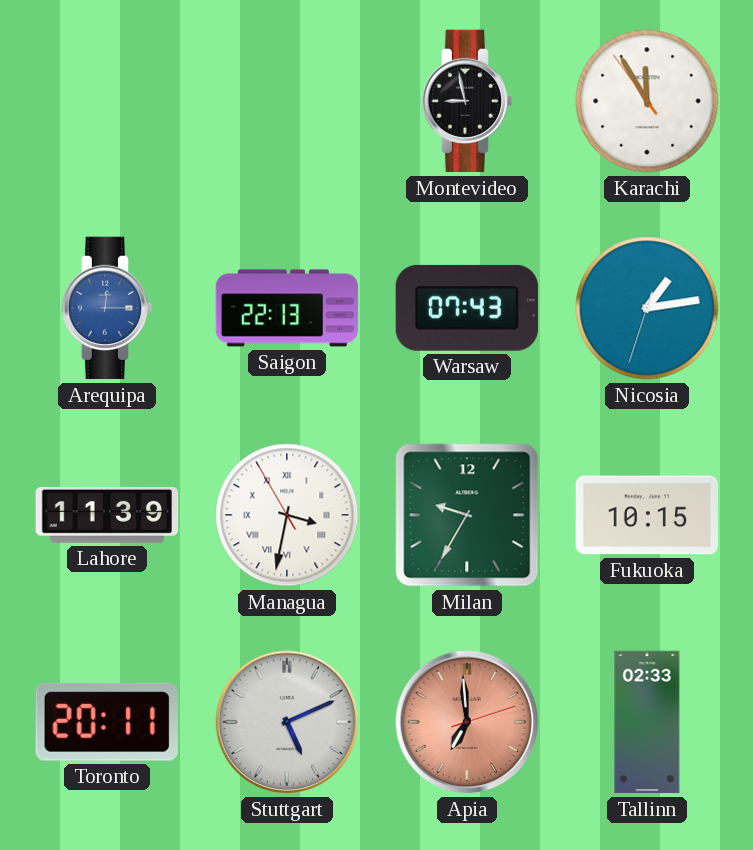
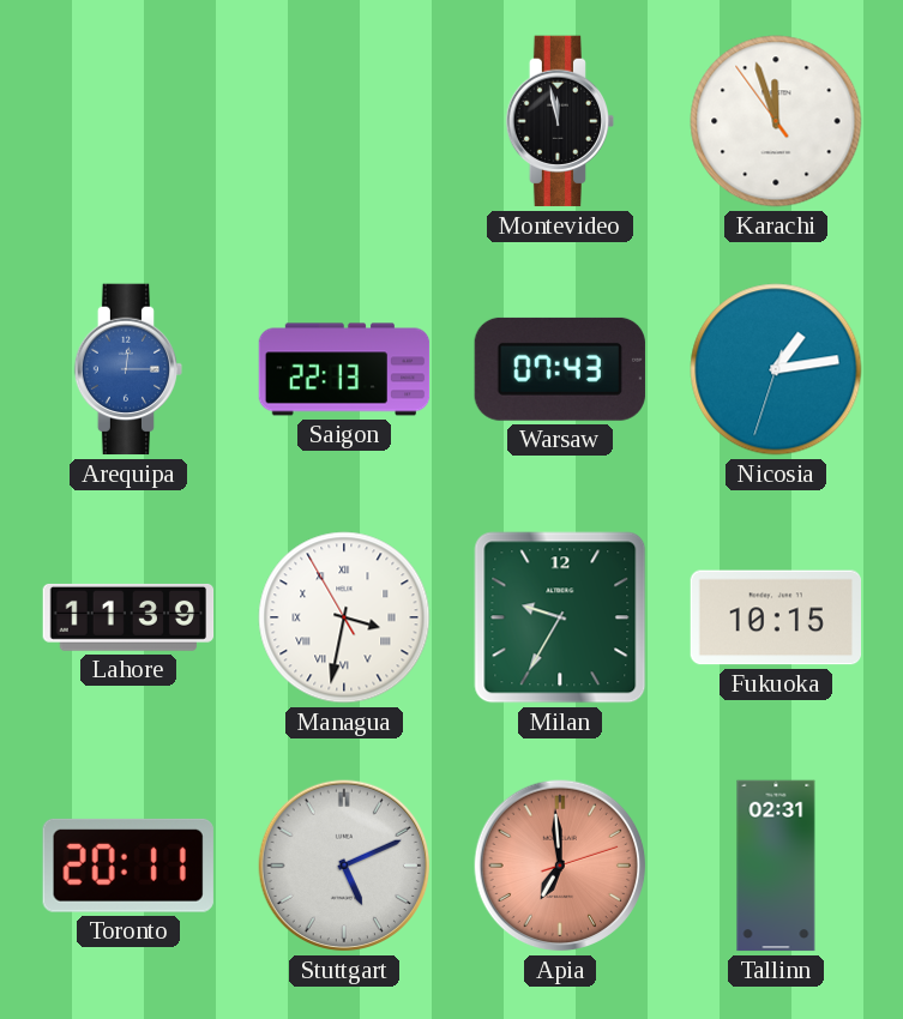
Montevideo: 8:58 -> 11:58 (560, 121)
Karachi: 11:54 -> 11:56 (776, 121)
Tallinn: 02:33 -> 02:31 (776, 866)
